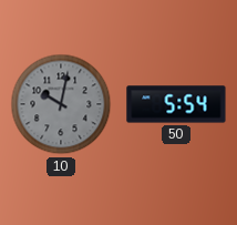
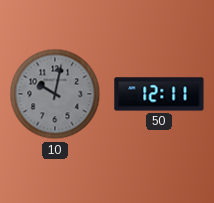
50: 5:54 -> 12:11 (159, 94)
